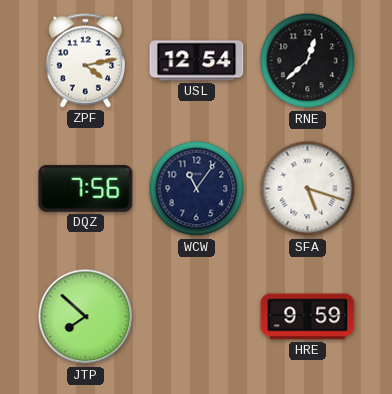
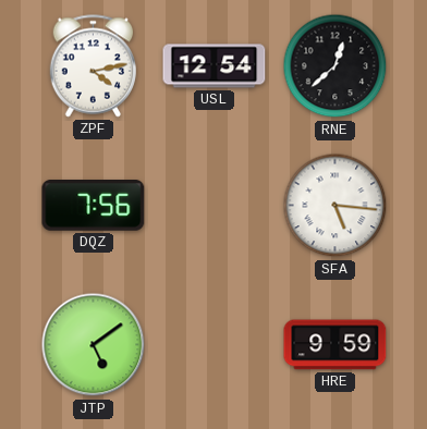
WCW: 11:06 -> none (197, 189)
SFA: 5:18 -> 5:16 (335, 206)
JTP: 7:52 -> 5:09 (94, 345)
